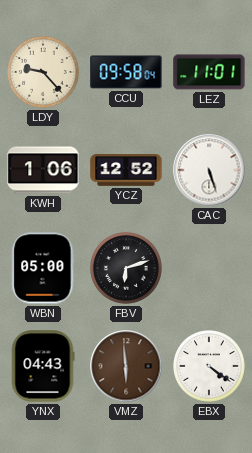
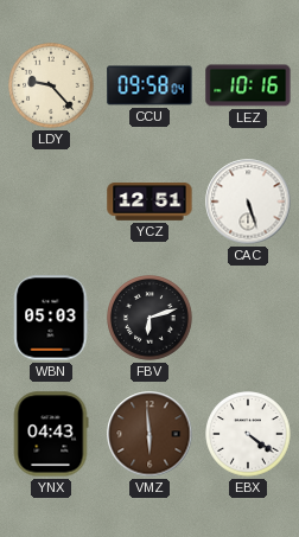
LEZ: 11:01 -> 10:16 (248, 85)
KWH: 1:06 -> none (43, 170)
YCZ: 12:52 -> 12:51 (149, 202)
WBN: 05:00 -> 05:03 (51, 318)
